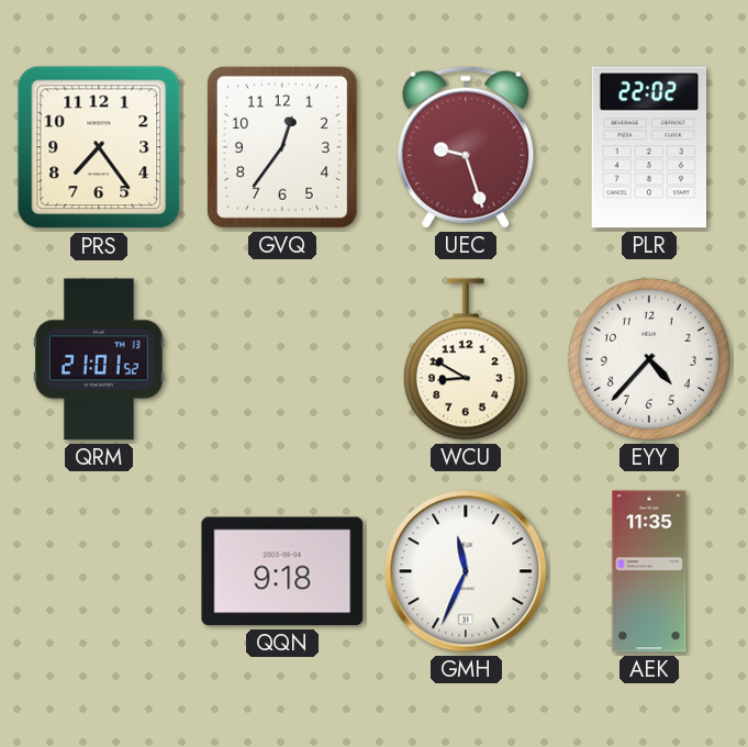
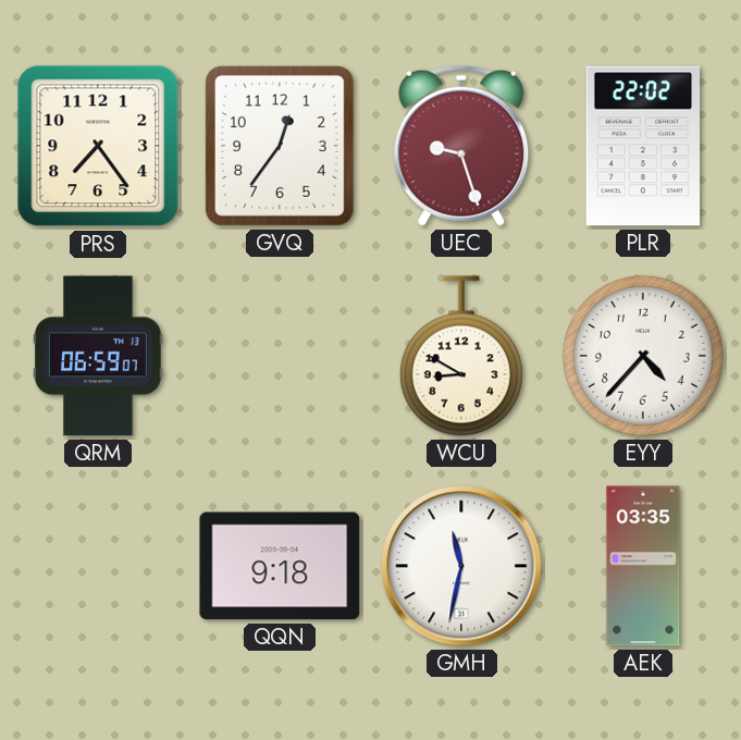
QRM: 21:01 -> 06:59 (98, 356)
GMH: 11:34 -> 11:32 (461, 566)
AEK: 11:35 -> 03:35 (643, 566)
